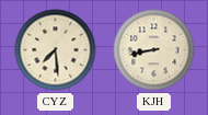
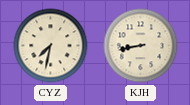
CYZ: 7:29 -> 7:32 (51, 46)
